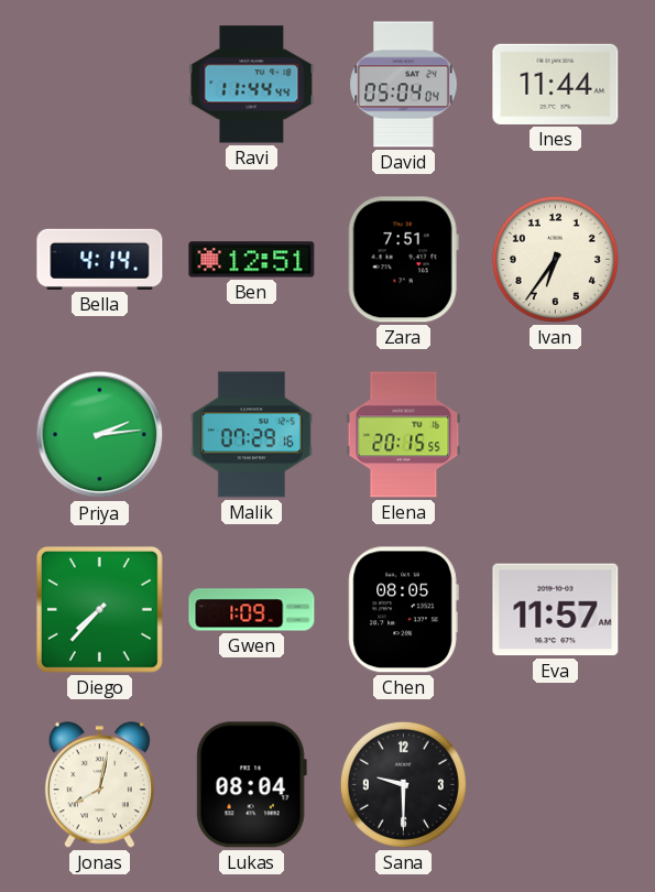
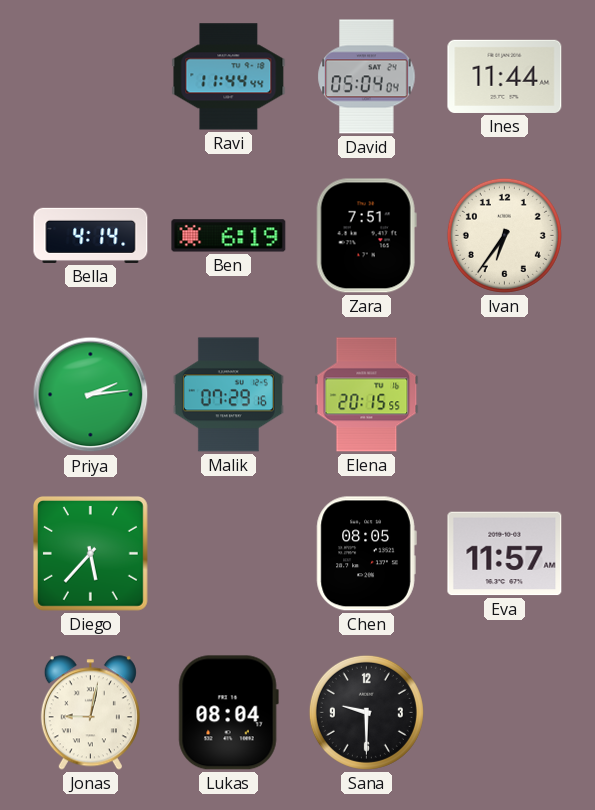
Ben: 12:51 -> 6:19 (229, 236)
Diego: 7:37 -> 5:37 (90, 553)
Gwen: 1:09 -> none (252, 610)
Jonas: 8:02 -> 9:02 (90, 713)
